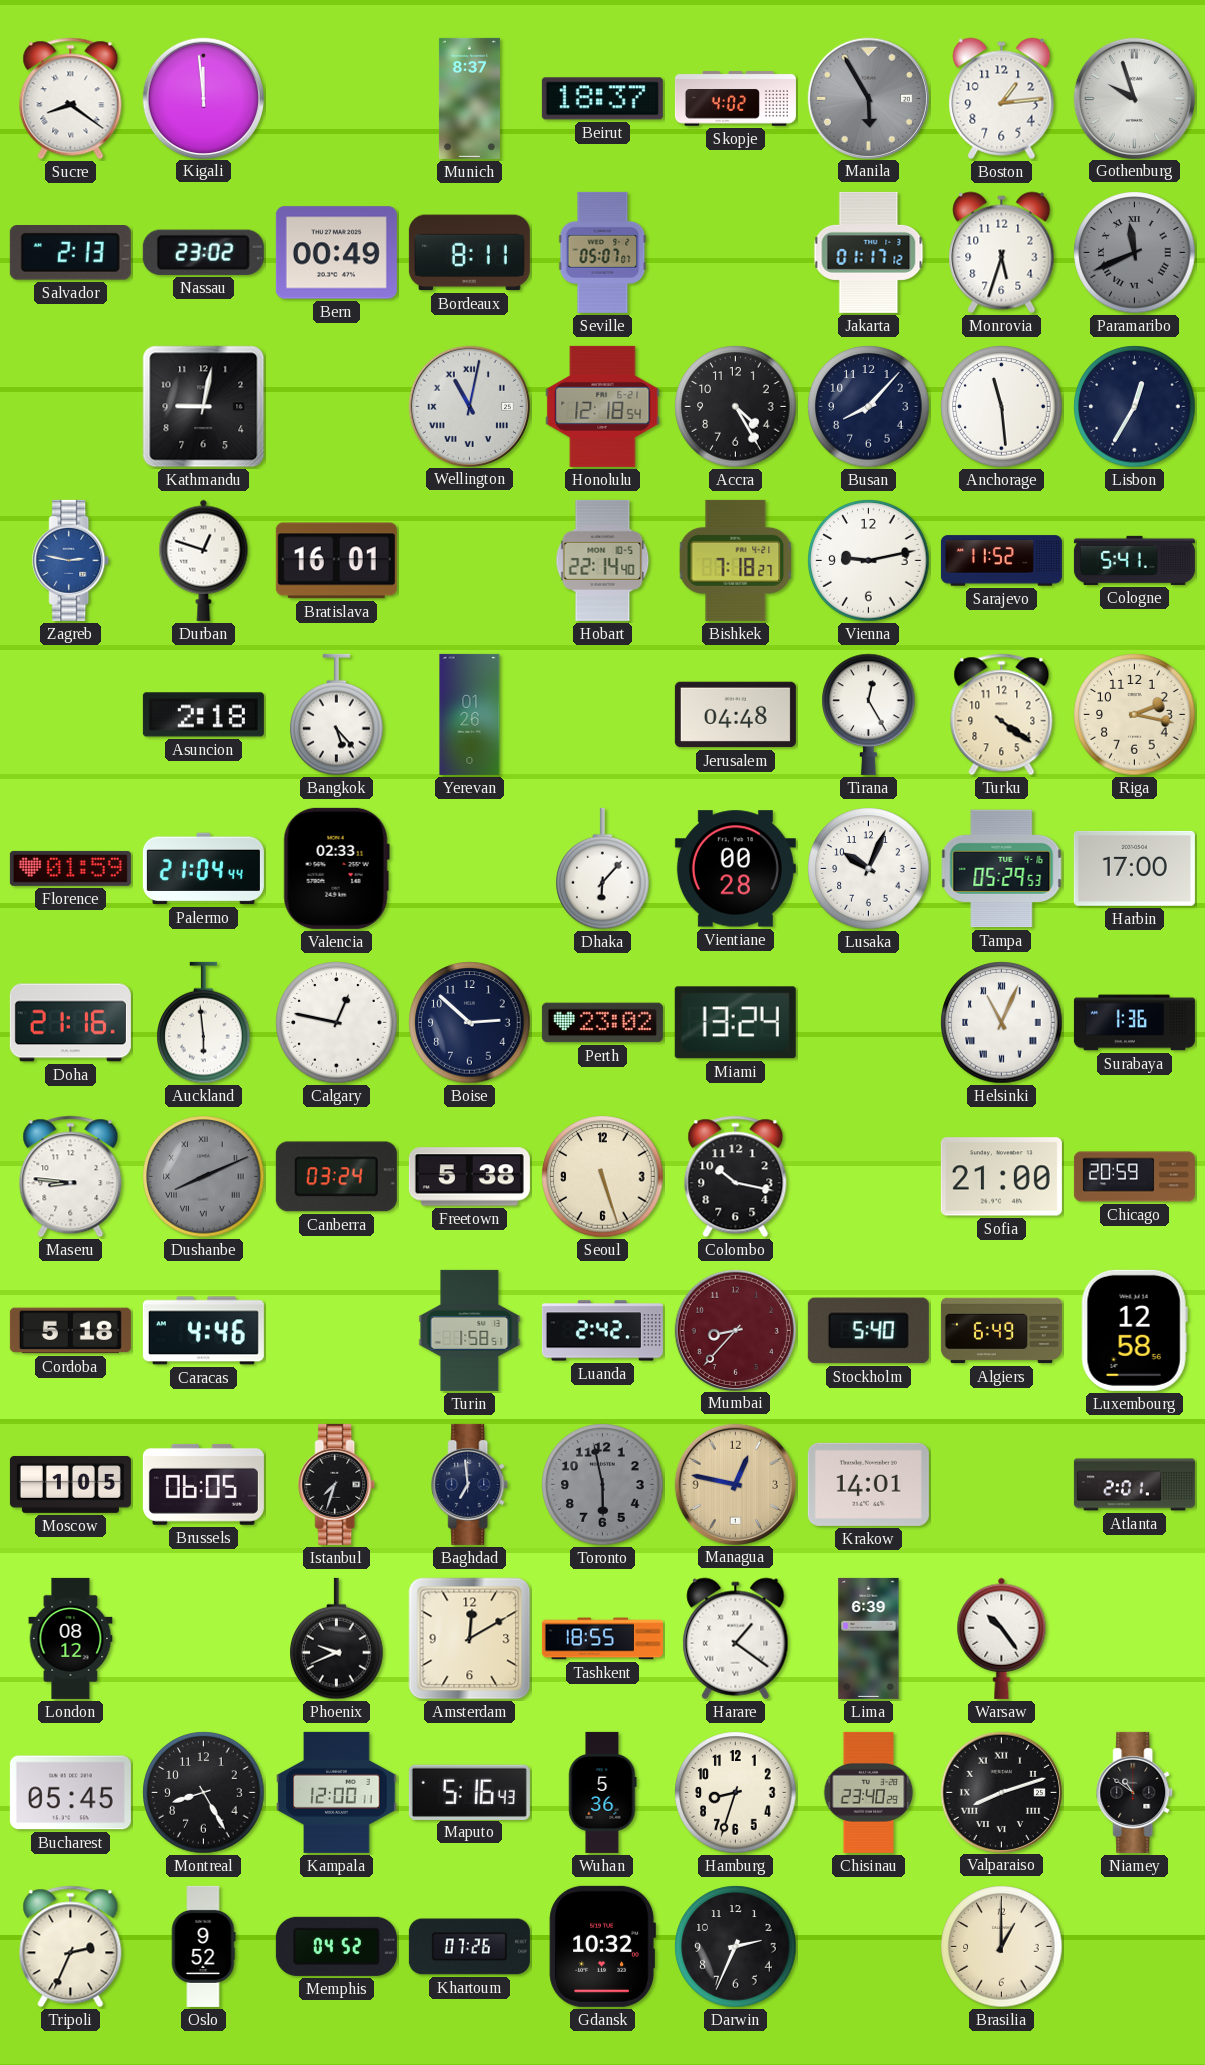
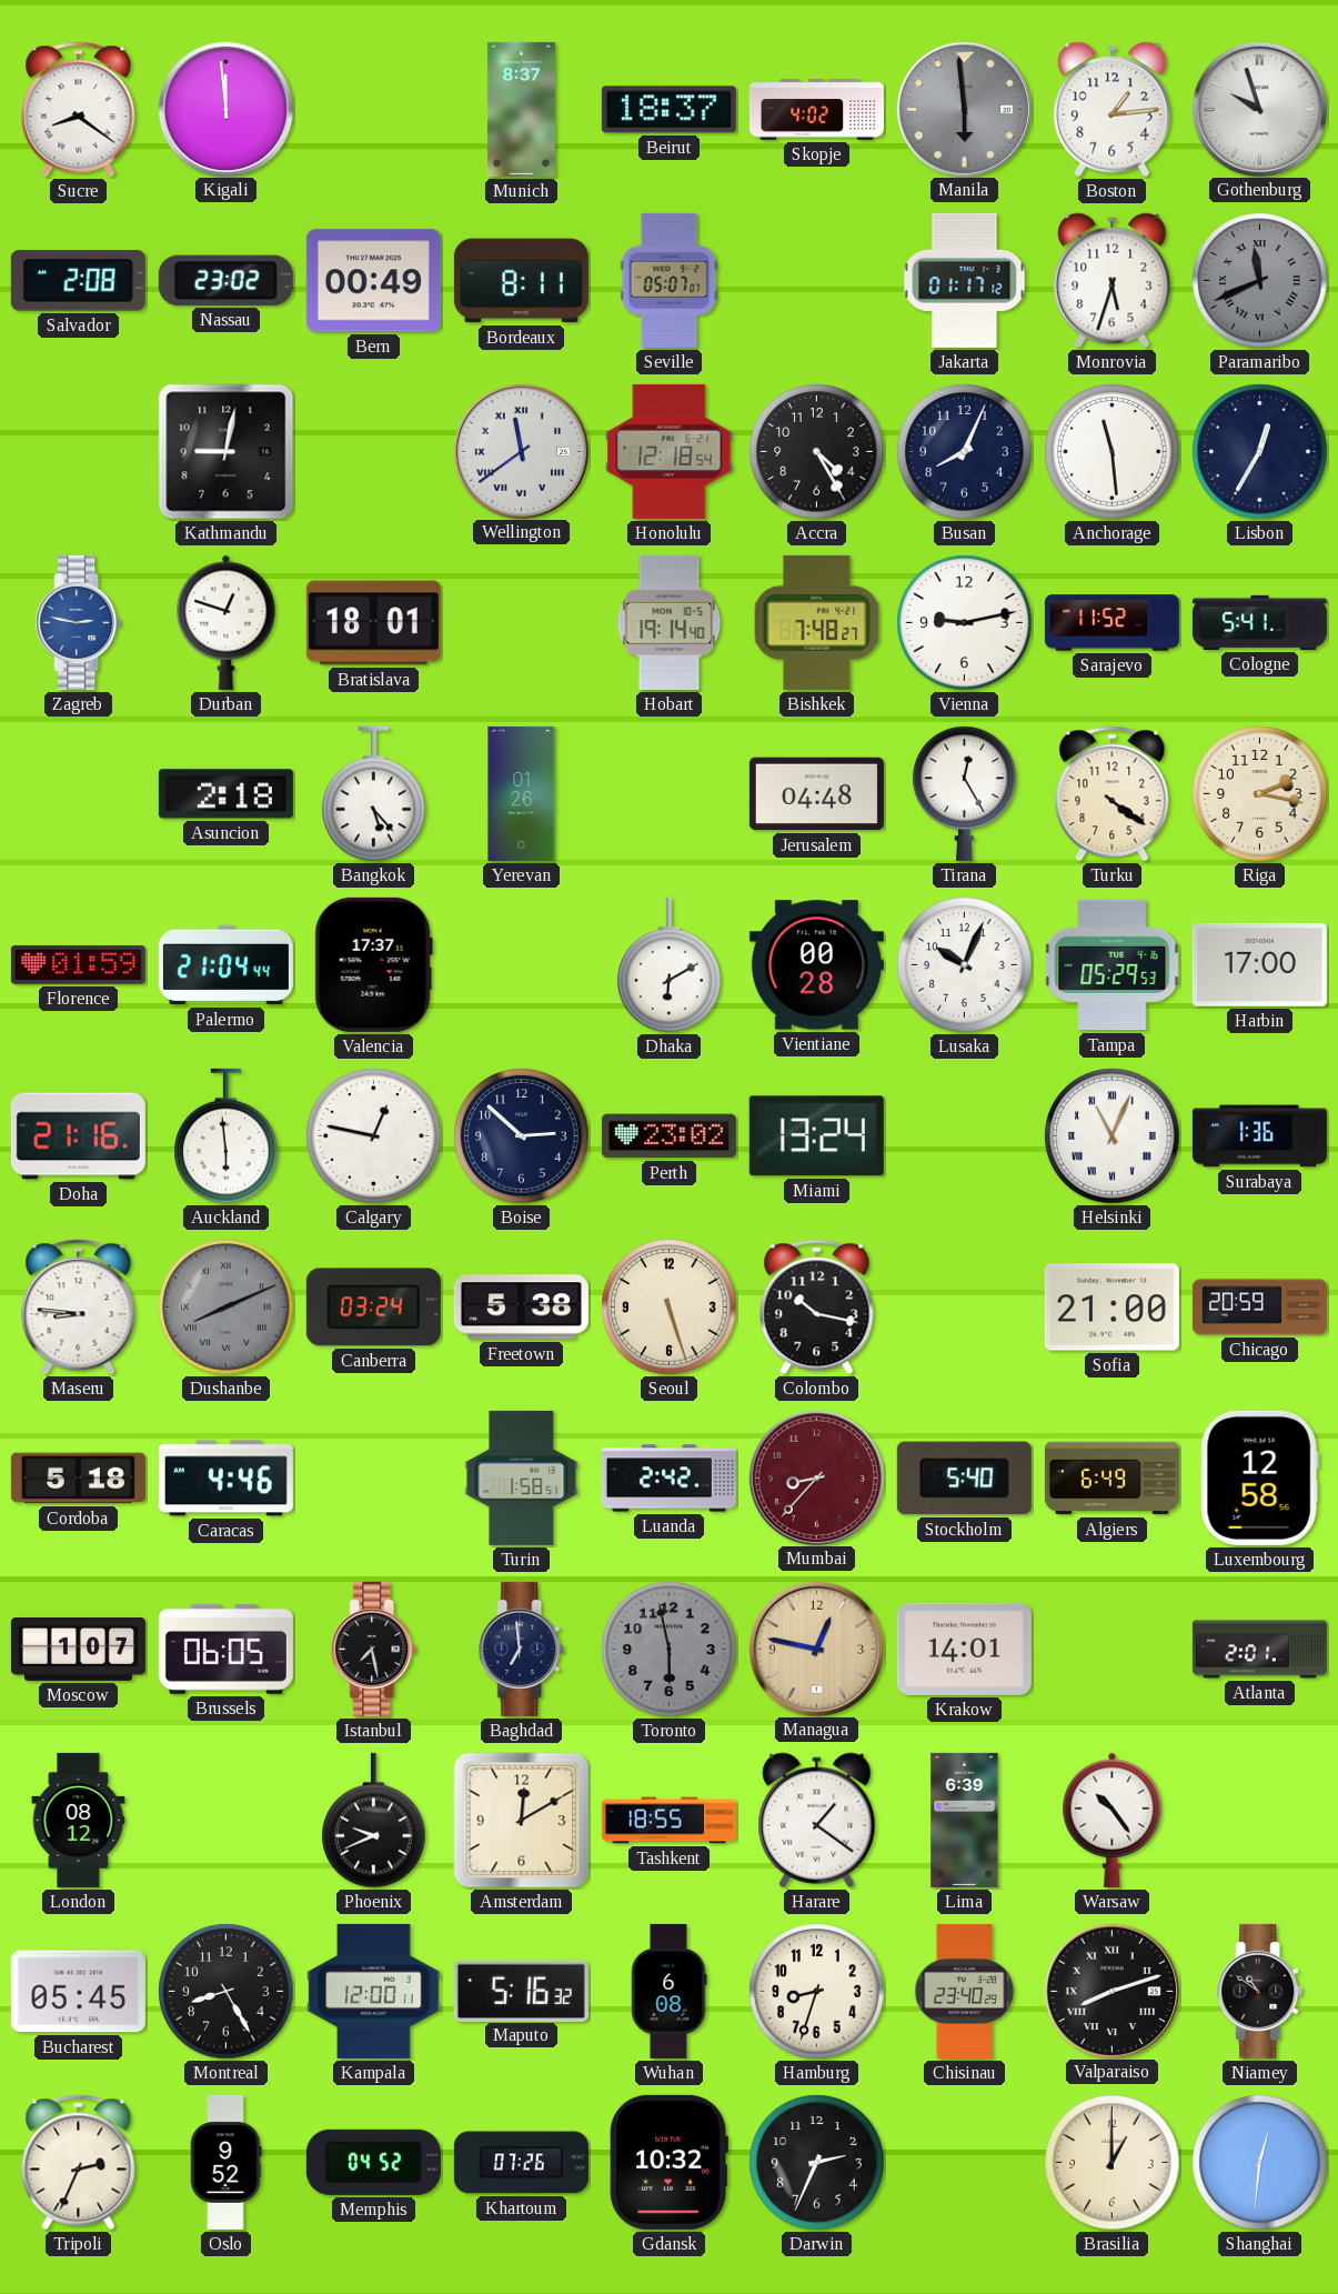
Manila: 5:55 -> 5:59 (964, 109)
Salvador: 2:13 -> 2:08 (78, 281)
Wellington: 11:02 -> 11:39 (521, 451)
Busan: 8:07 -> 8:04 (965, 452)
Bratislava: 16:01 -> 18:01 (373, 623)
Hobart: 22:14 -> 19:14 (670, 622)
Bishkek: 7:18 -> 7:48 (817, 622)
Valencia: 02:33 -> 17:37 (373, 964)
Dhaka: 6:07 -> 6:10 (670, 965)
Moscow: 1:05 -> 1:07 (78, 1649)
Istanbul: 7:33 -> 7:28 (374, 1649)
Maputo: 5:16:43 -> 5:16:32 (521, 1991)
Wuhan: 5:36 -> 6:08 (670, 1991)
Shanghai: none -> 12:31 (1260, 2163)
